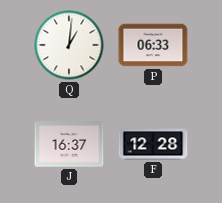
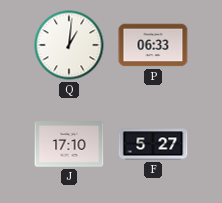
J: 16:37 -> 17:10 (69, 144)
F: 12:28 -> 5:27 (153, 144)
